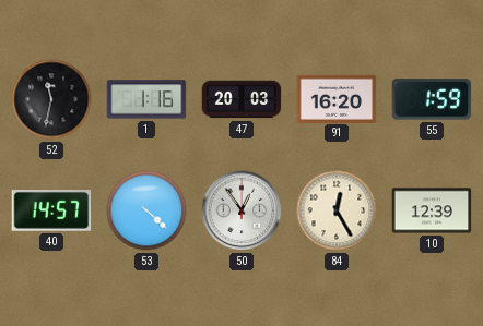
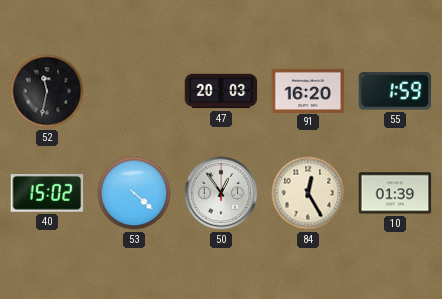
1: 1:16 -> none (146, 99)
40: 14:57 -> 15:02 (47, 194)
10: 12:39 -> 01:39 (395, 193)
